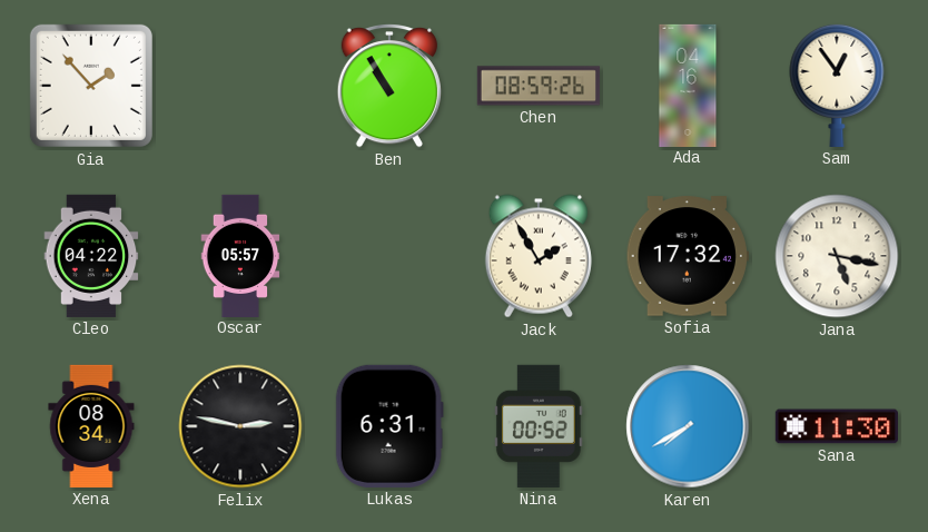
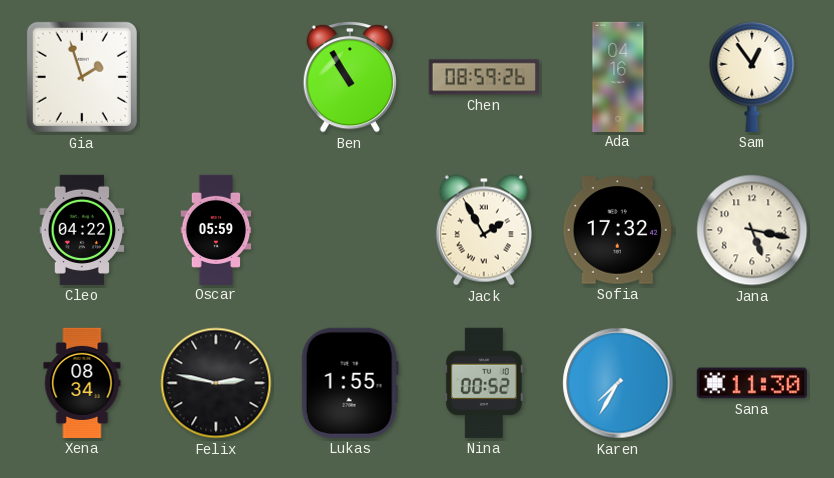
Gia: 1:53 -> 1:57 (82, 77)
Oscar: 05:57 -> 05:59 (216, 229)
Lukas: 6:31 -> 1:55 (350, 383)
Karen: 7:40 -> 7:35 (618, 383)
